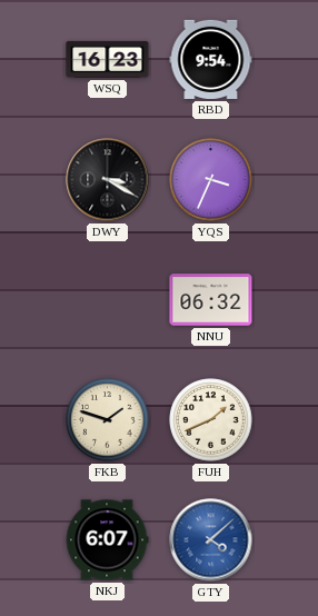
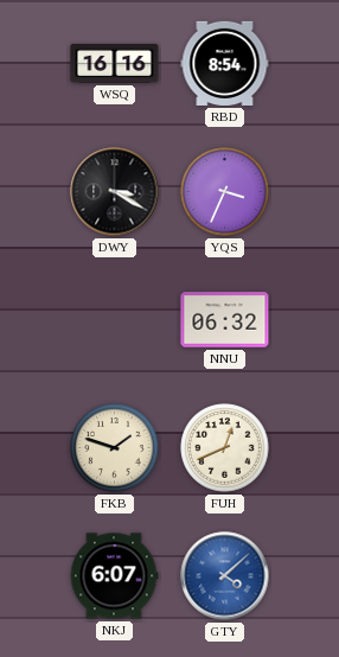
WSQ: 16:23 -> 16:16 (115, 63)
RBD: 9:54 -> 8:54 (225, 63)
FUH: 1:41 -> 12:41 (225, 448)
